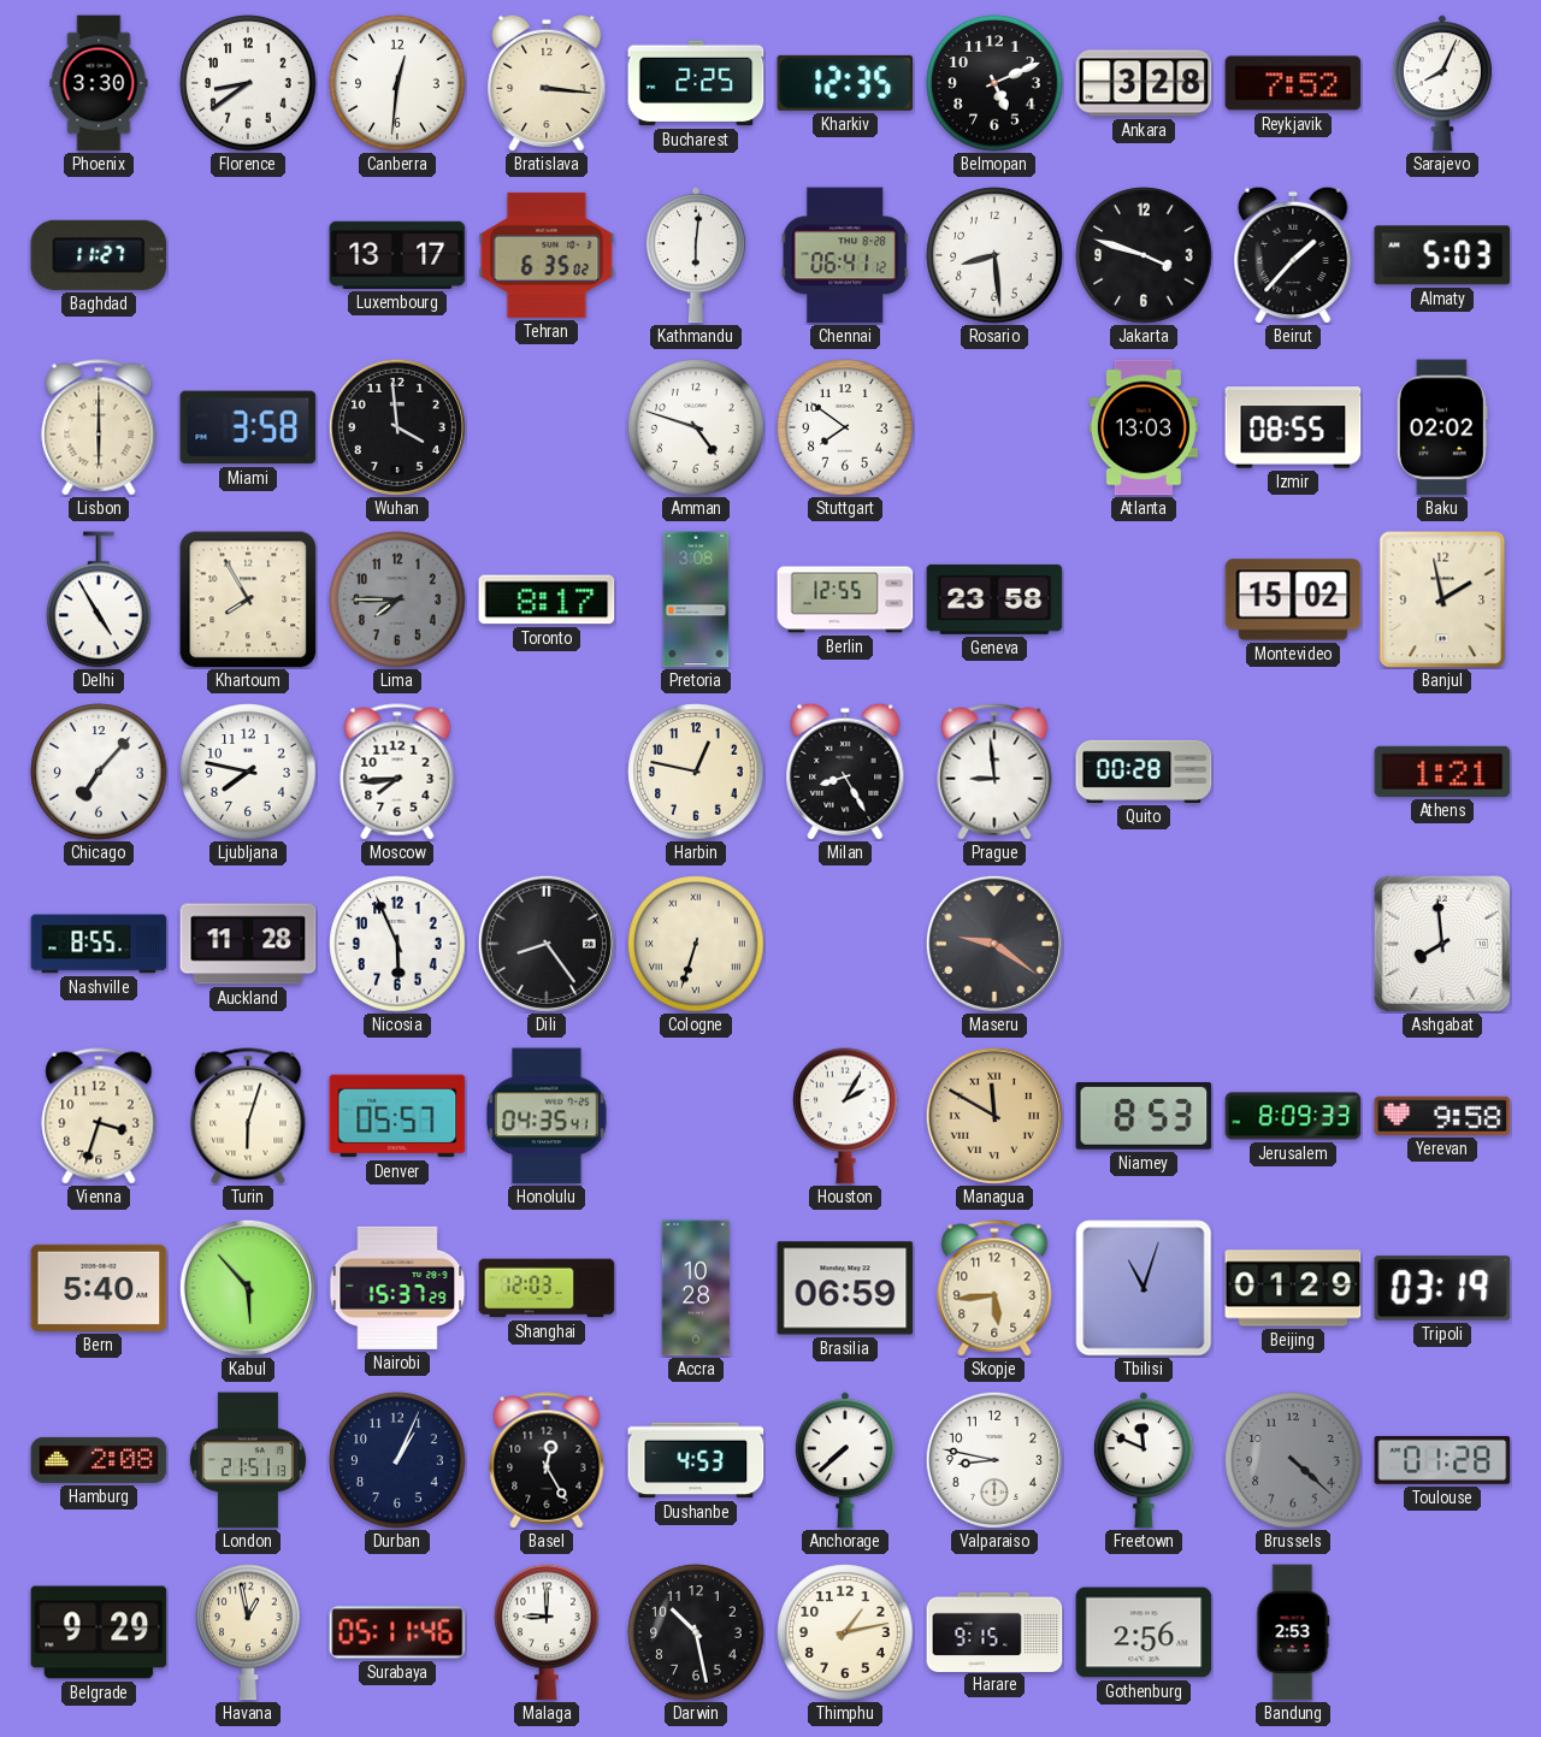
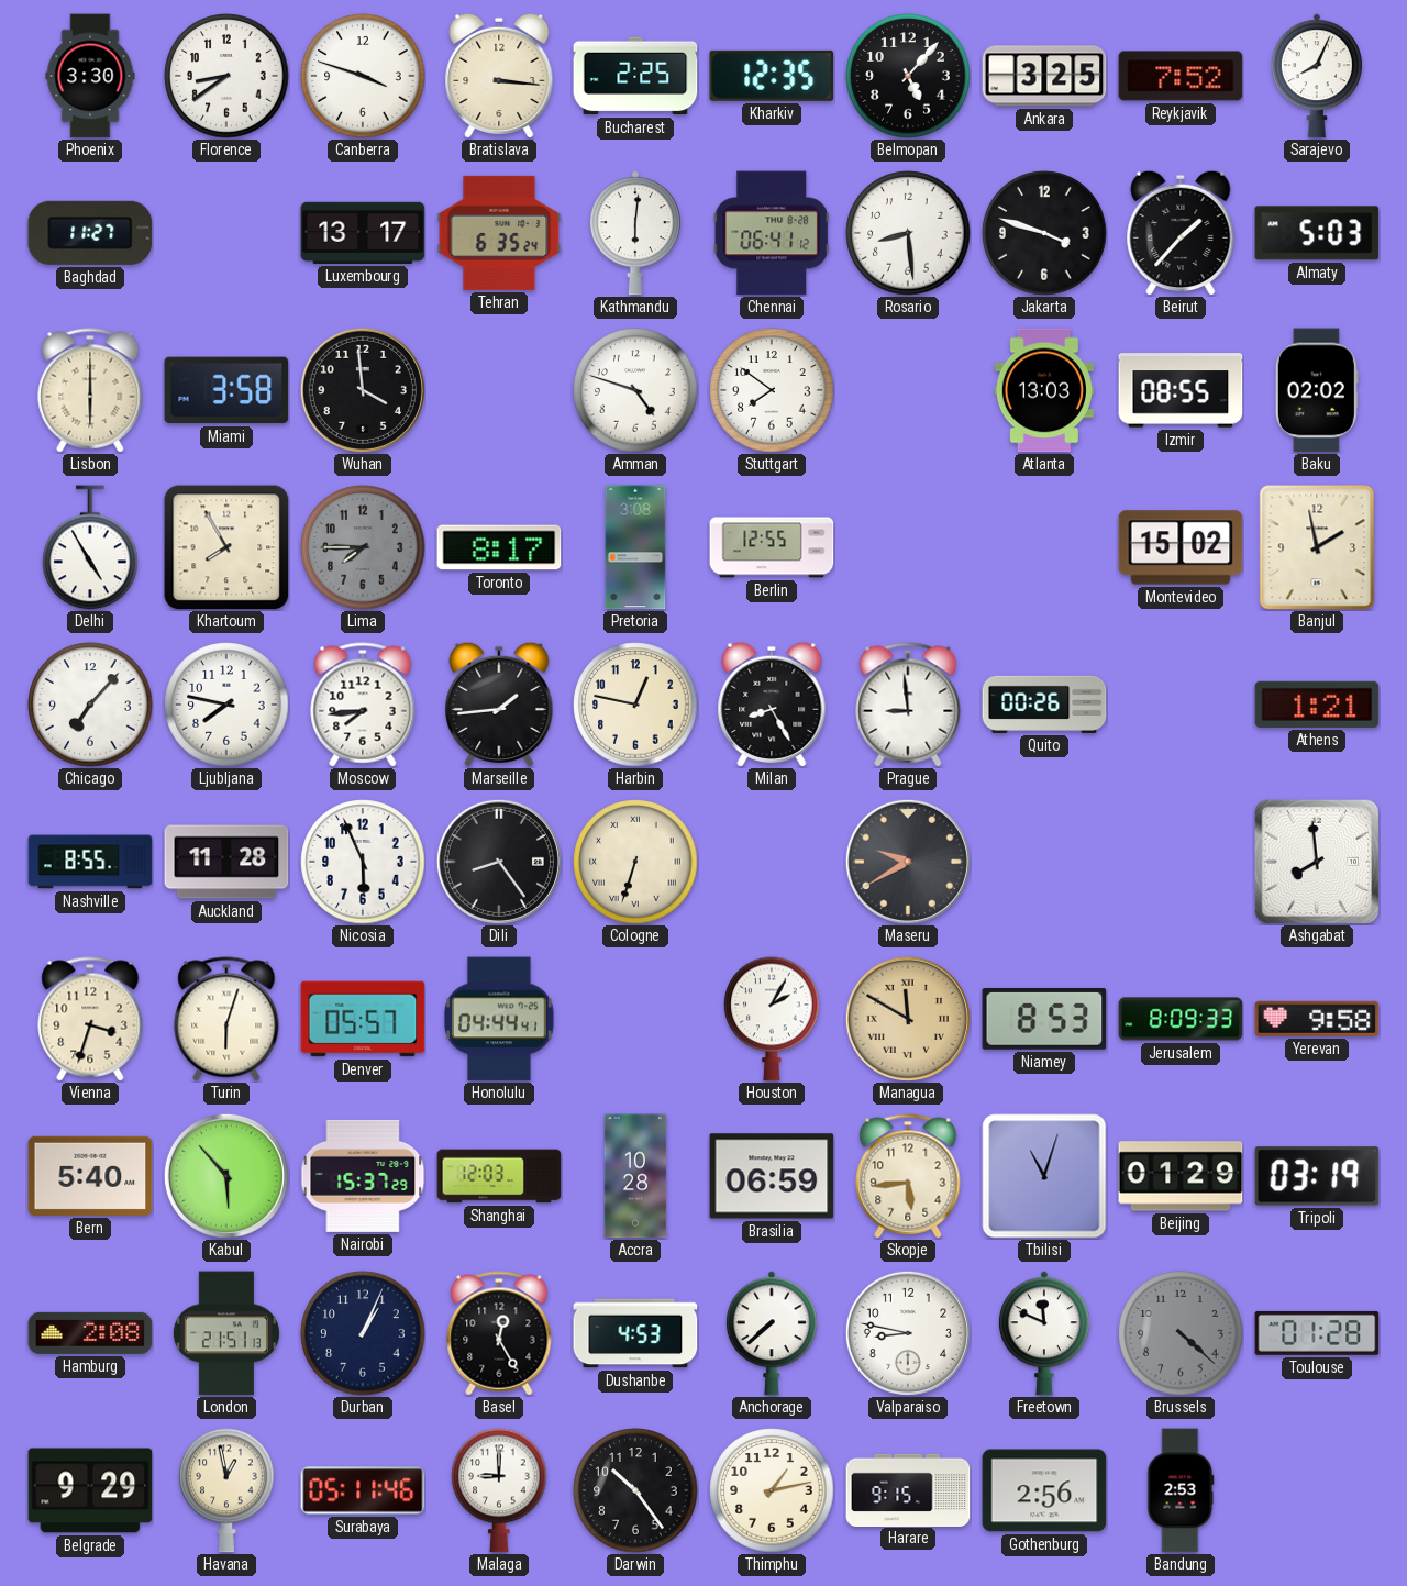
Canberra: 12:31 -> 3:48 (363, 76)
Belmopan: 5:11 -> 5:07 (908, 76)
Ankara: 3:28 -> 3:25 (1044, 76)
Tehran: 6:35:02 -> 6:35:24 (499, 233)
Geneva: 23:58 -> none (994, 599)
Marseille: none -> 1:44 (499, 705)
Quito: 00:28 -> 00:26 (1044, 705)
Maseru: 9:21 -> 9:40 (908, 862)
Honolulu: 04:35 -> 04:44 (499, 1019)
Darwin: 10:28 -> 10:24 (635, 1490)
